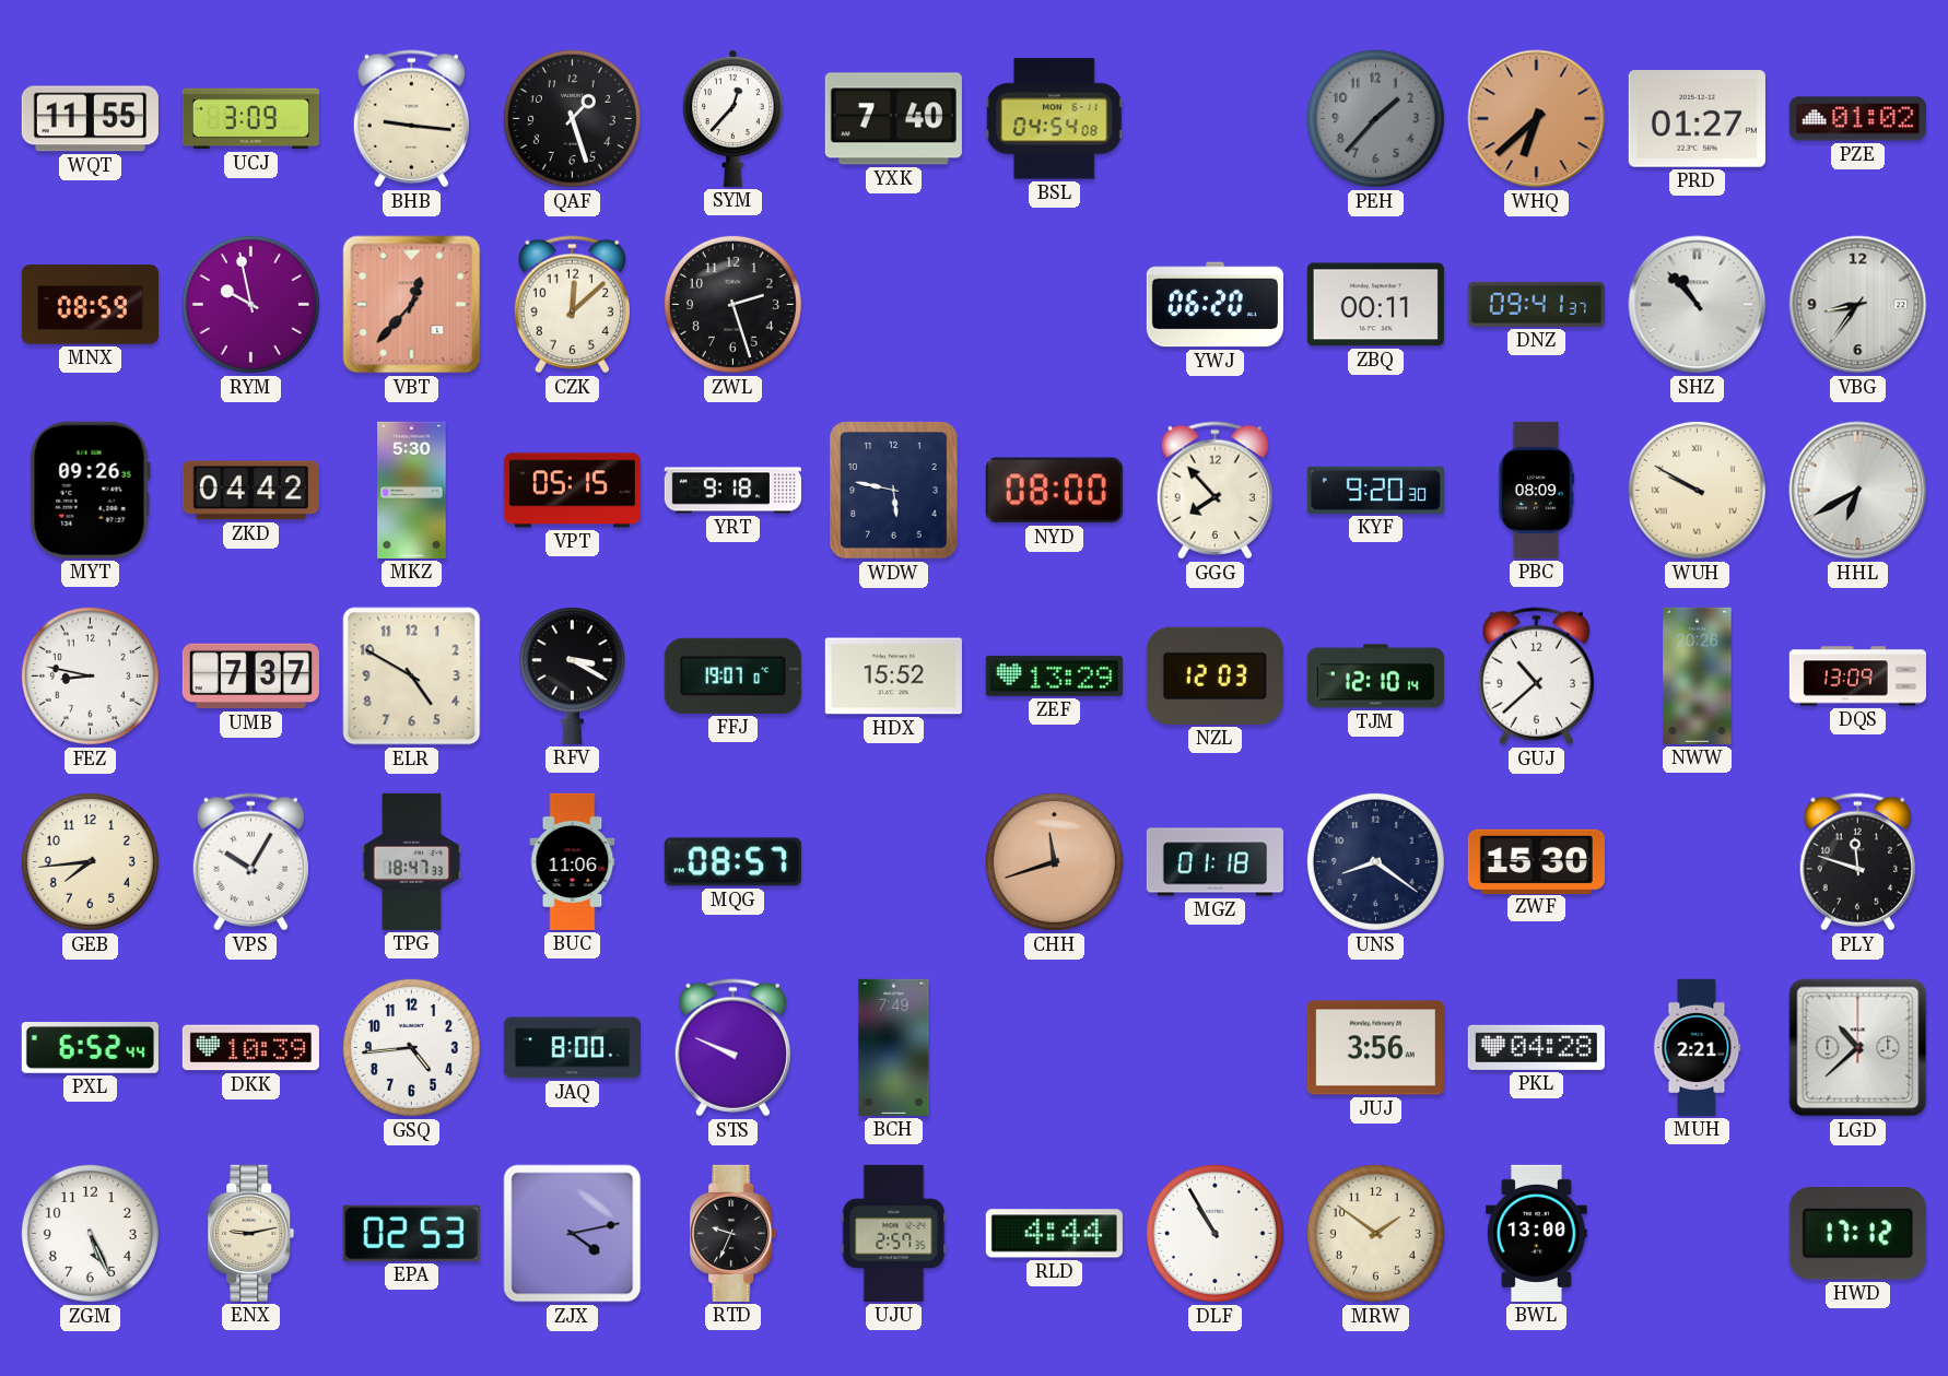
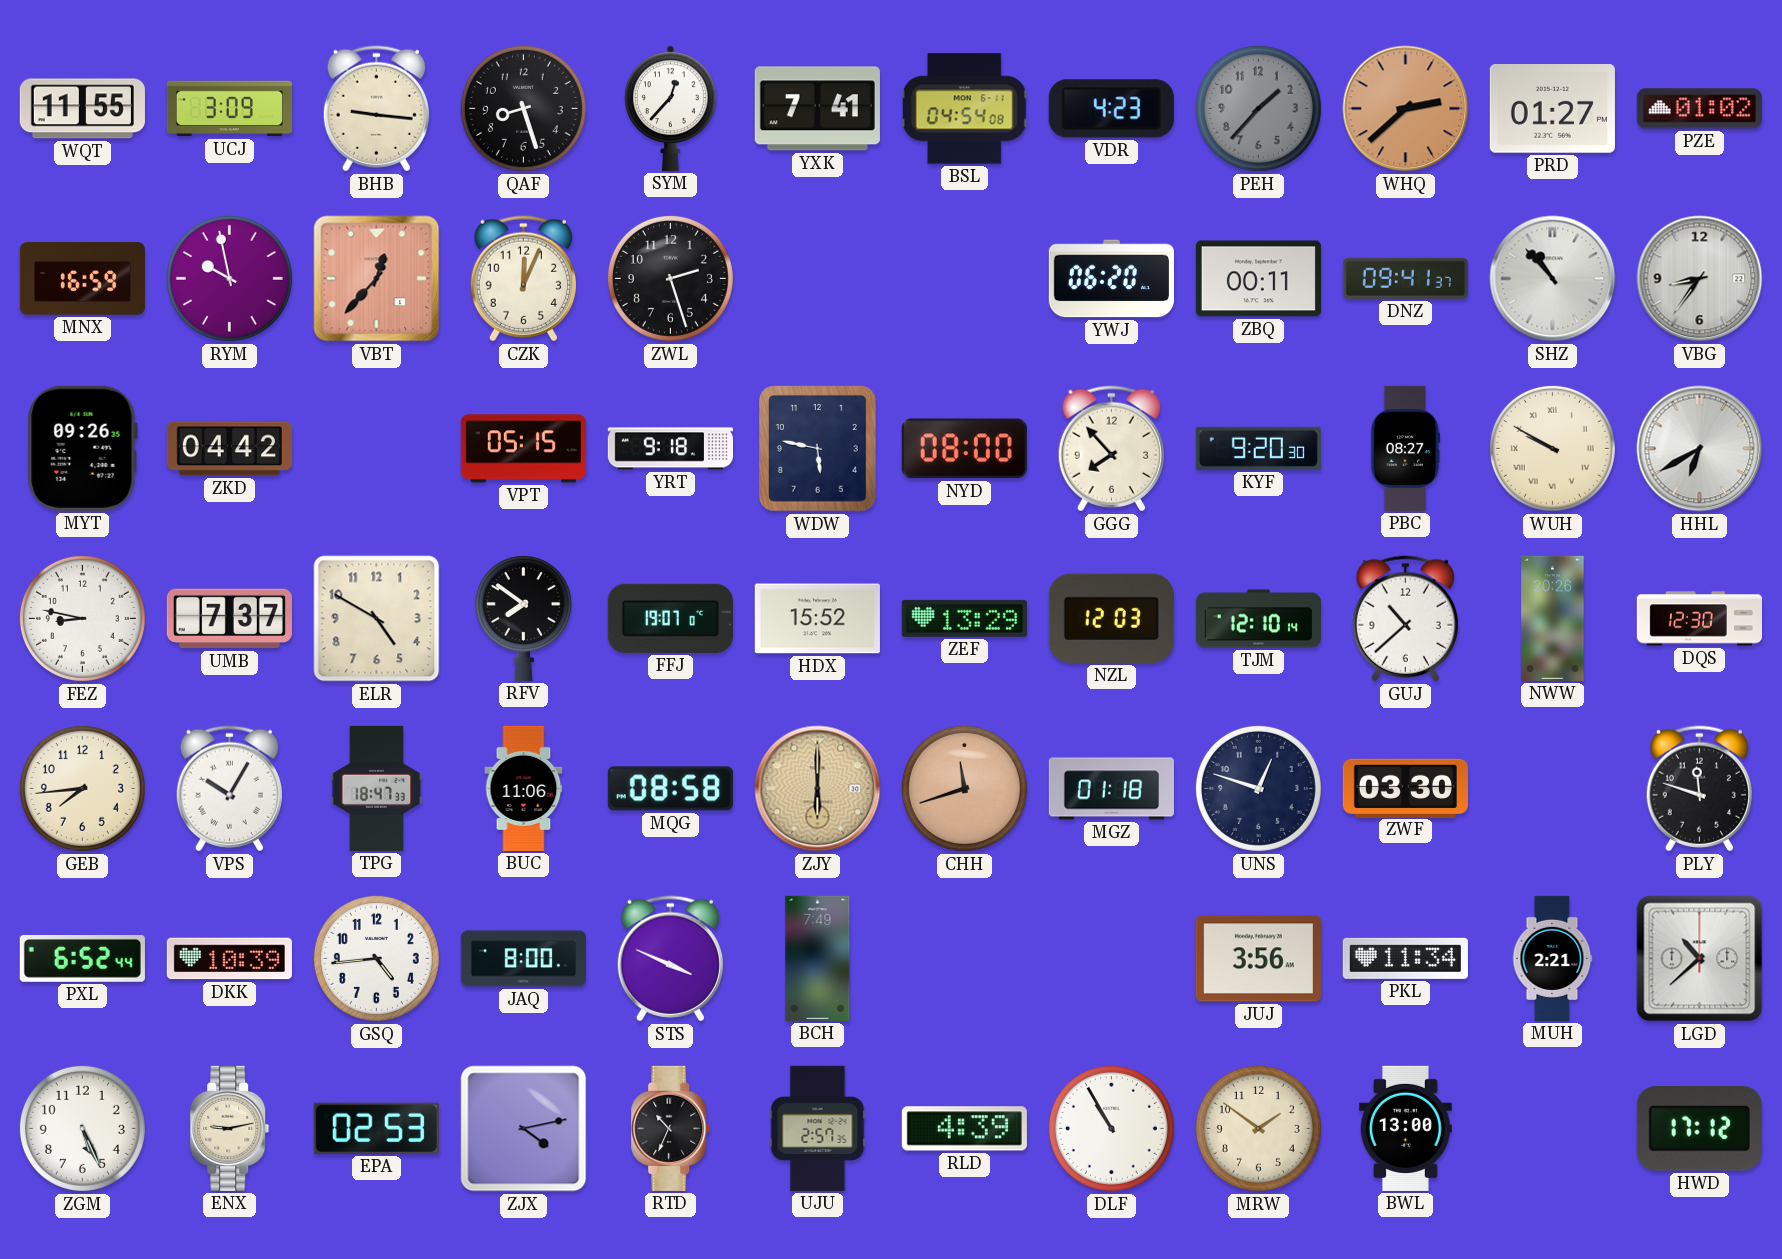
QAF: 1:27 -> 8:27 (523, 108)
YXK: 7:40 -> 7:41 (817, 109)
VDR: none -> 4:23 (1111, 109)
WHQ: 6:38 -> 2:38 (1406, 109)
MNX: 08:59 -> 16:59 (82, 279)
CZK: 12:08 -> 12:04 (523, 279)
MKZ: 5:30 -> none (412, 490)
PBC: 08:09 -> 08:27 (1405, 448)
RFV: 3:20 -> 7:51 (523, 619)
DQS: 13:09 -> 12:30 (1699, 619)
MQG: 08:57 -> 08:58 (670, 789)
ZJY: none -> 6:00 (818, 789)
UNS: 8:21 -> 12:48 (1258, 788)
ZWF: 15:30 -> 03:30 (1405, 788)
STS: 9:49 -> 3:49 (670, 959)
PKL: 04:28 -> 11:34 (1405, 958)
RTD: 9:34 -> 10:34 (671, 1128)
RLD: 4:44 -> 4:39 (964, 1129)
